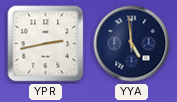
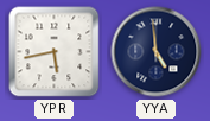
YPR: 2:43 -> 5:43 (55, 52)
